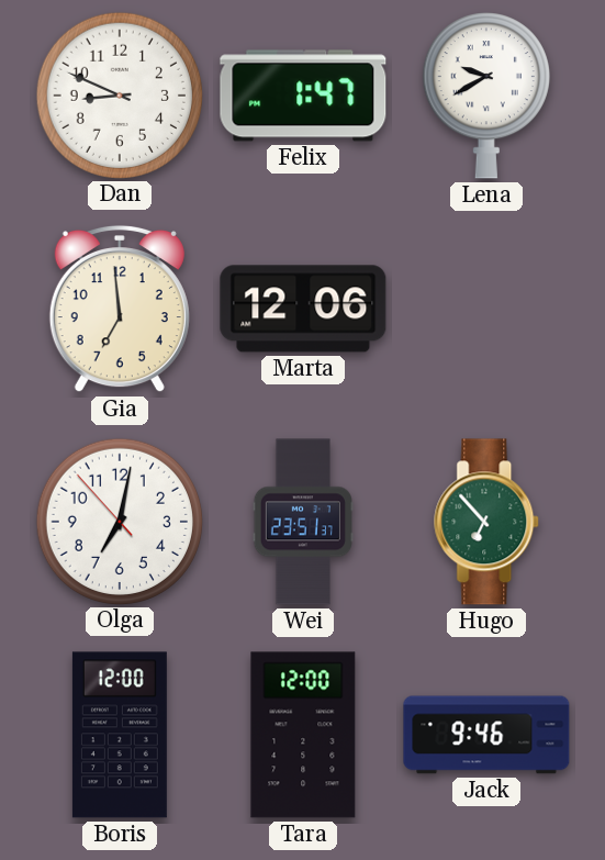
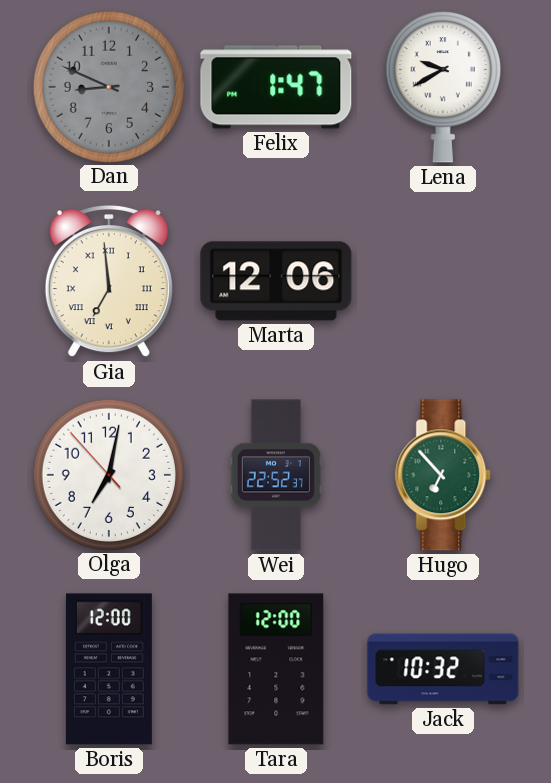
Dan dial: white -> grey (108, 86)
Gia numerals: Arabic -> Roman (109, 281)
Wei: 23:51 -> 22:52 (276, 475)
Jack: 9:46 -> 10:32 (443, 669)
